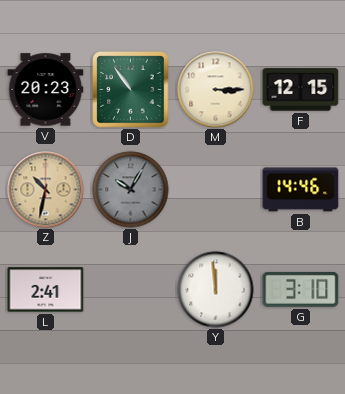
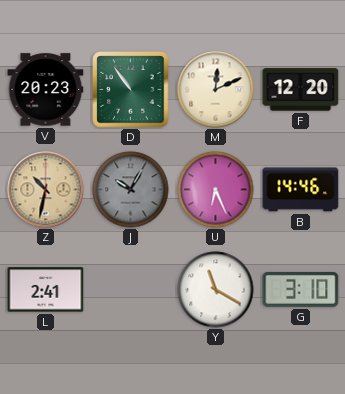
M: 3:15 -> 12:11 (216, 90)
F: 12:15 -> 12:20 (301, 90)
U: none -> 6:26 (216, 190)
Y: 11:59 -> 11:20 (216, 290)
